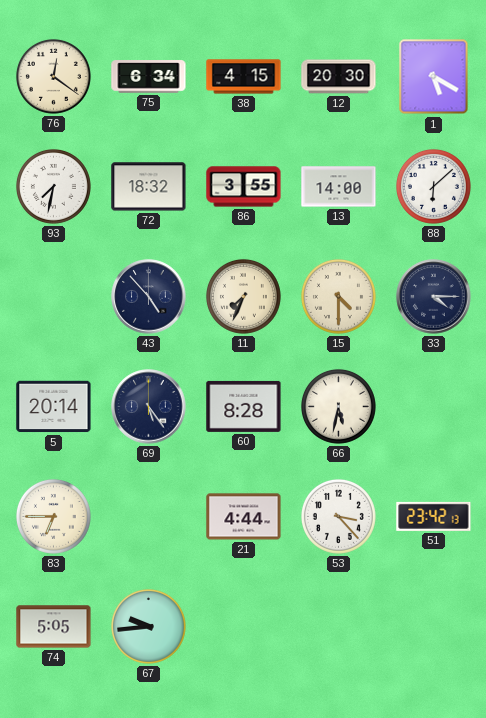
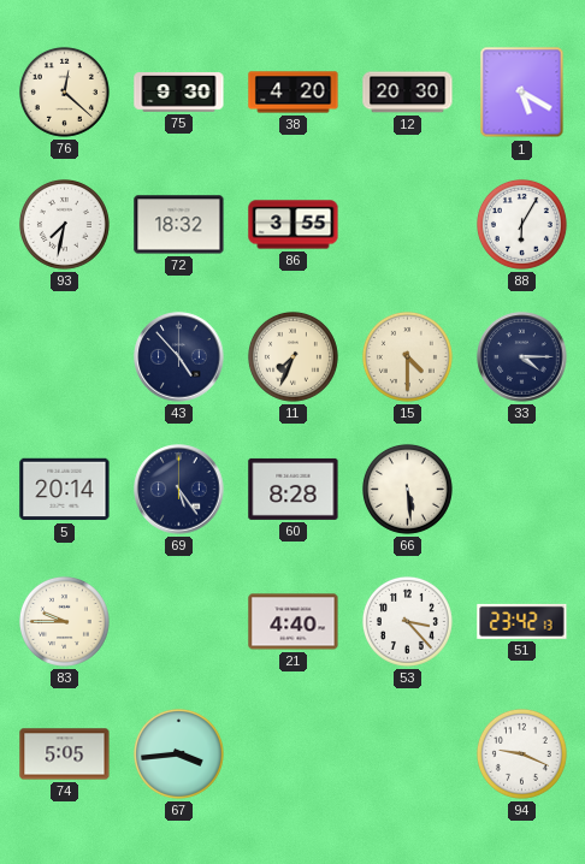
76: 12:21 -> 12:22 (64, 91)
75: 6:34 -> 9:30 (179, 93)
38: 4:15 -> 4:20 (294, 93)
13: 14:00 -> none (339, 187)
88: 6:08 -> 6:05 (521, 224)
66: 5:32 -> 5:29 (407, 489)
83: 6:45 -> 9:45 (64, 621)
21: 4:44 -> 4:40 (294, 622)
67: 9:44 -> 3:44 (178, 753)
94: none -> 9:19 (521, 753)
